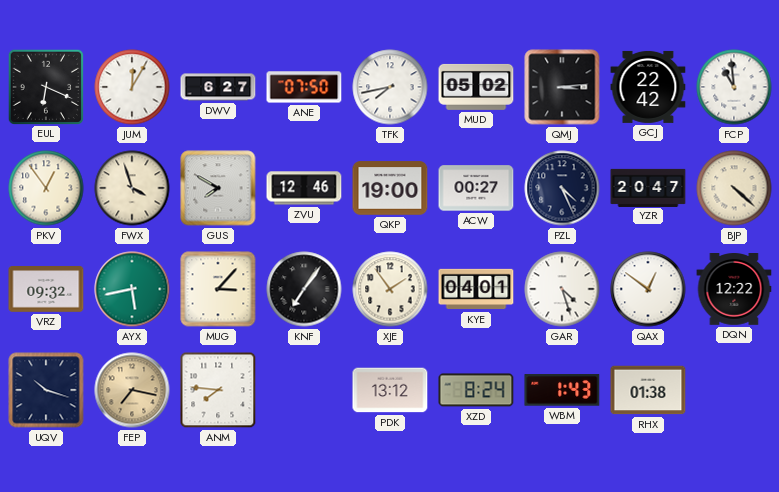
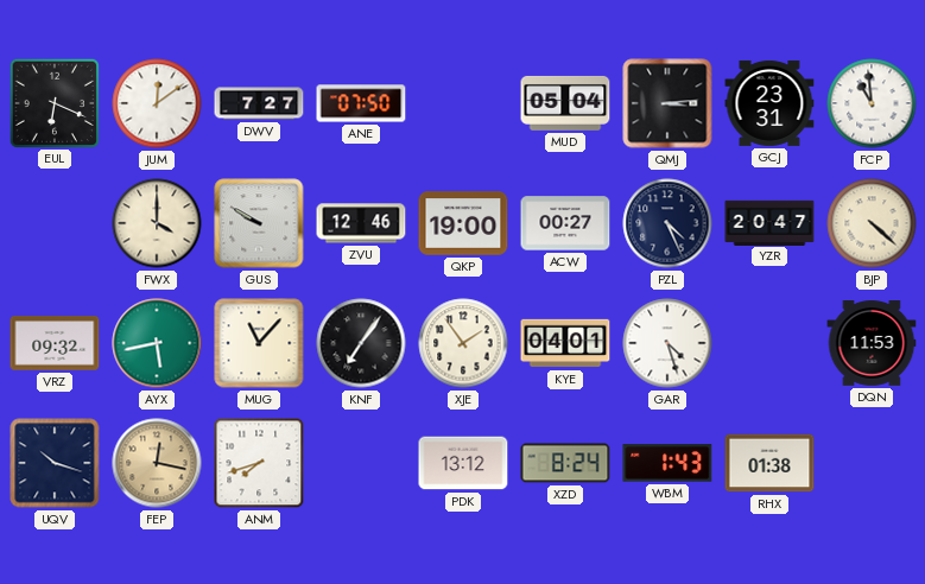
JUM: 12:05 -> 12:09 (157, 103)
DWV: 6:27 -> 7:27 (259, 103)
TFK: 7:43 -> none (390, 87)
MUD: 05:02 -> 05:04 (565, 103)
GCJ: 22:42 -> 23:31 (769, 103)
PKV: 12:54 -> none (46, 188)
FWX: 3:57 -> 4:00 (157, 223)
GUS: 7:50 -> 9:50 (259, 223)
MUG: 3:07 -> 11:07 (259, 343)
QAX: 12:51 -> none (648, 289)
DQN: 12:22 -> 11:53 (872, 344)
FEP: 7:17 -> 12:17 (157, 463)
ANM: 7:46 -> 7:42 (259, 463)
